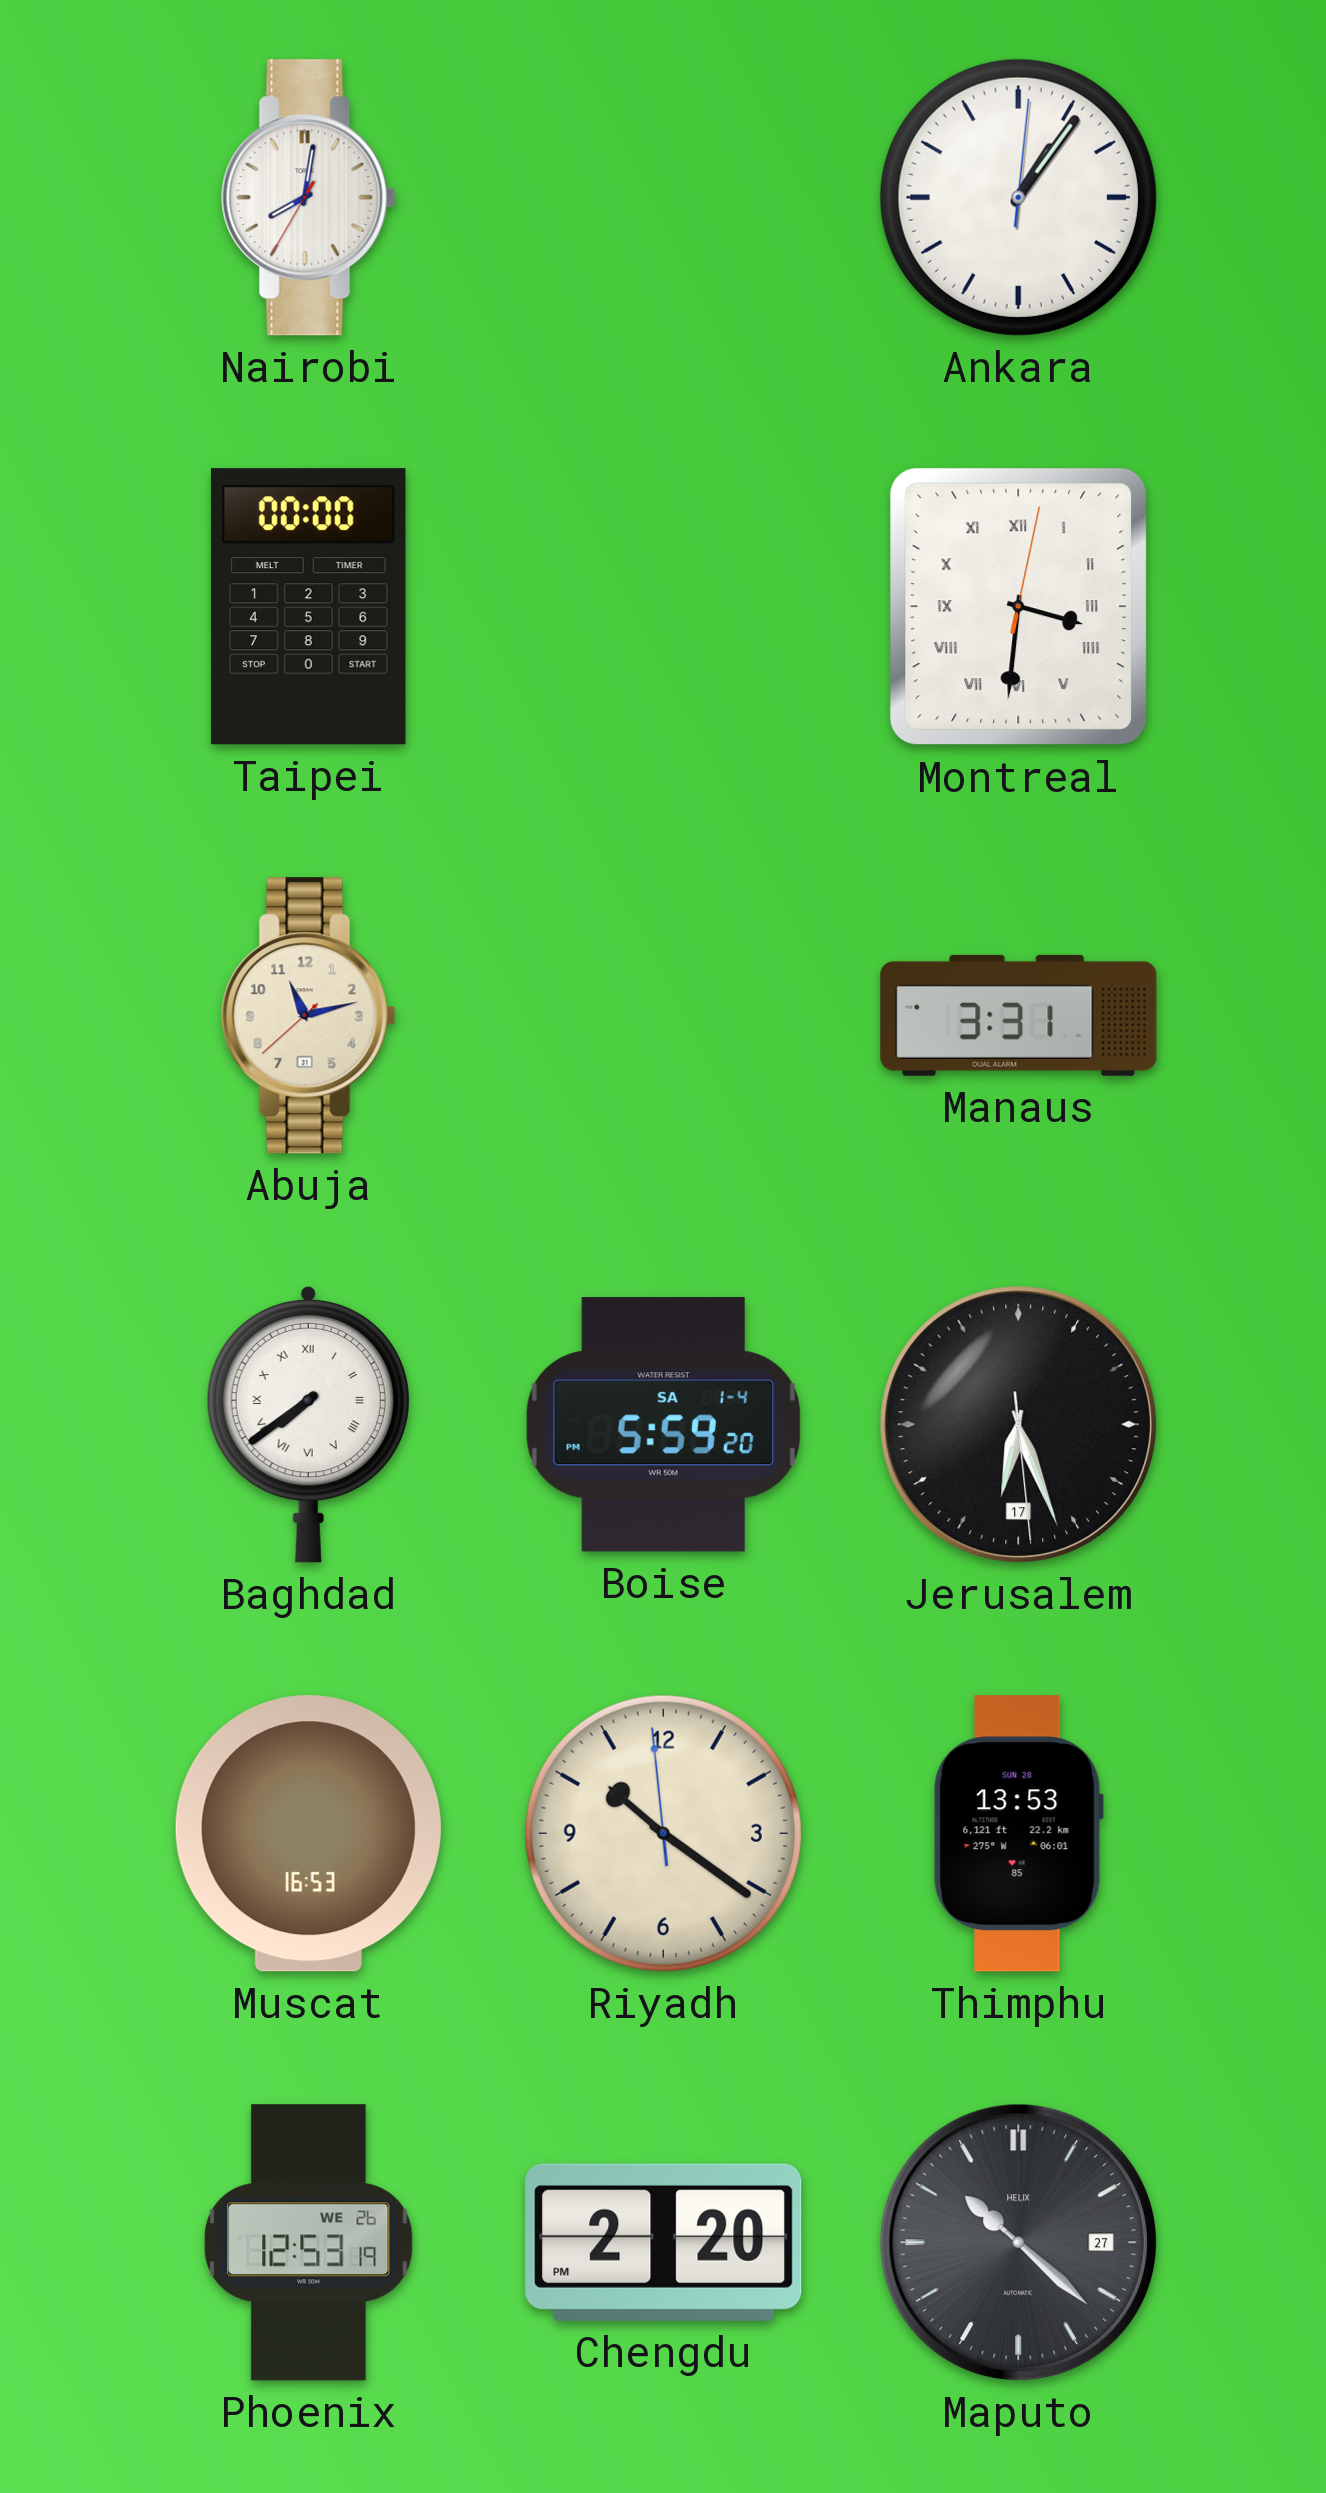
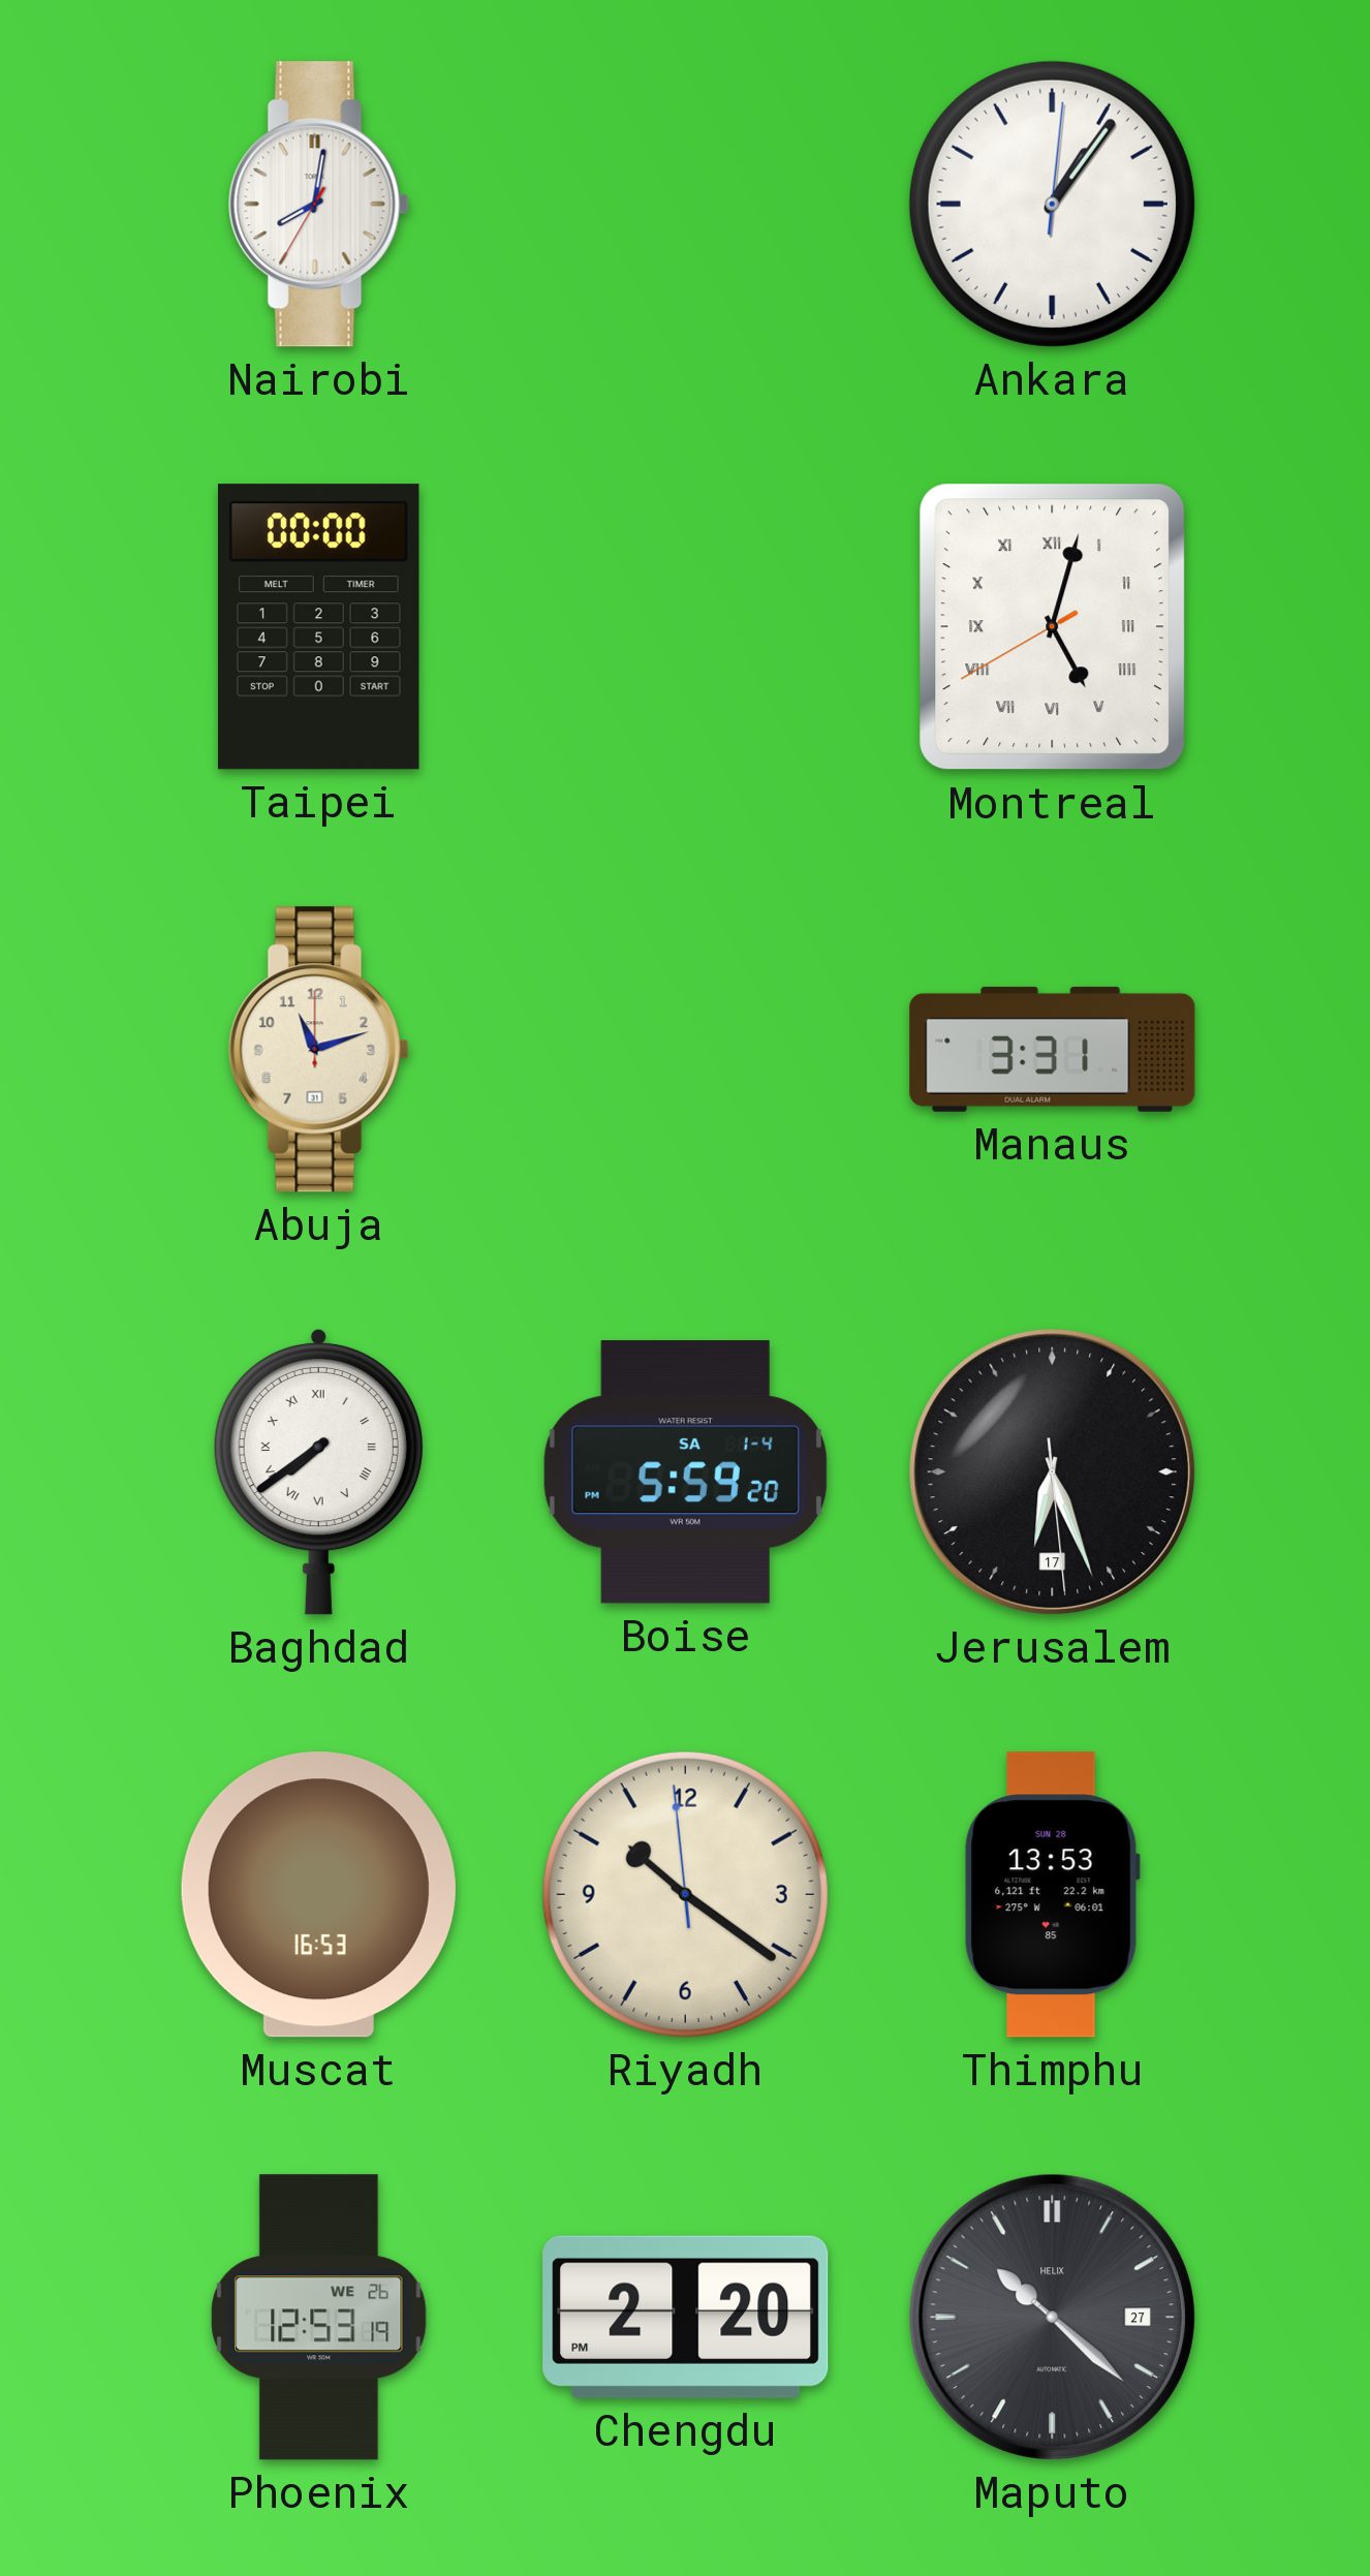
Montreal: 3:31 -> 5:02 (1053, 627)
Abuja: 11:12:38 -> 11:12:00 (318, 1050)
